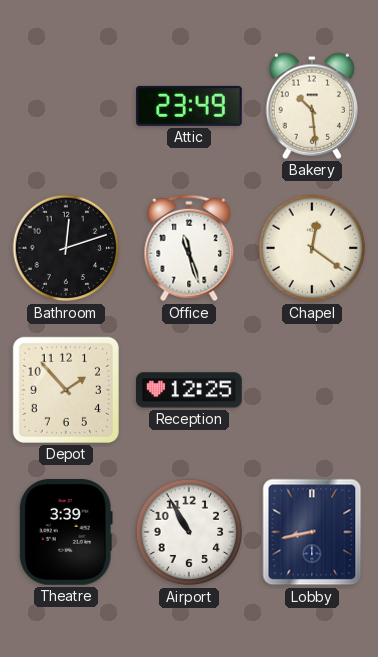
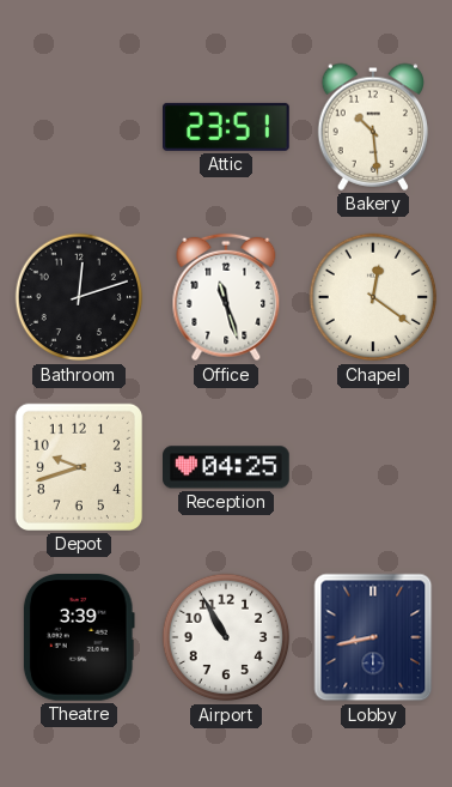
Attic: 23:49 -> 23:51 (227, 127)
Depot: 1:53 -> 9:42 (79, 467)
Reception: 12:25 -> 04:25 (227, 467)
